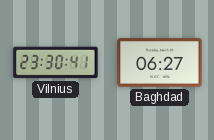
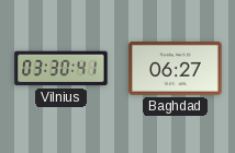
Vilnius: 23:30 -> 03:30 (61, 69)
